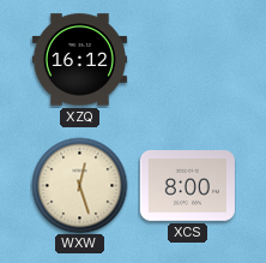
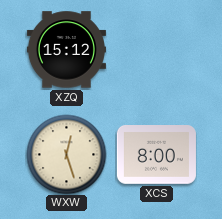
XZQ: 16:12 -> 15:12 (66, 50)
